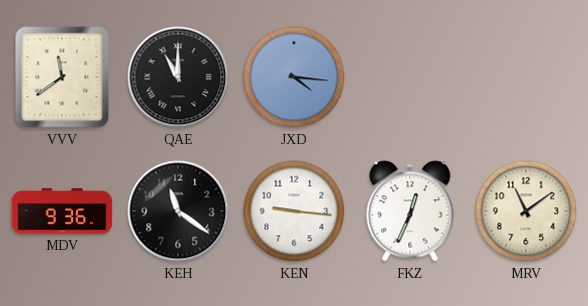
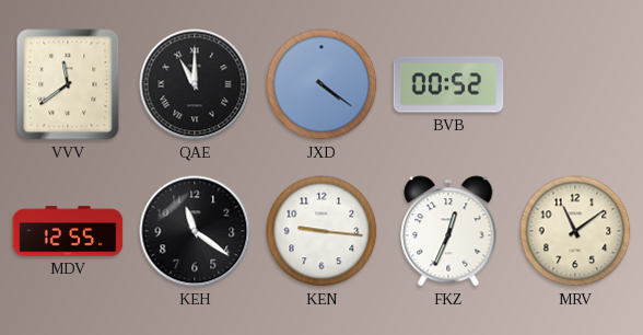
JXD: 4:16 -> 4:21 (321, 84)
BVB: none -> 00:52 (448, 84)
MDV: 9:36 -> 12:55 (68, 231)
